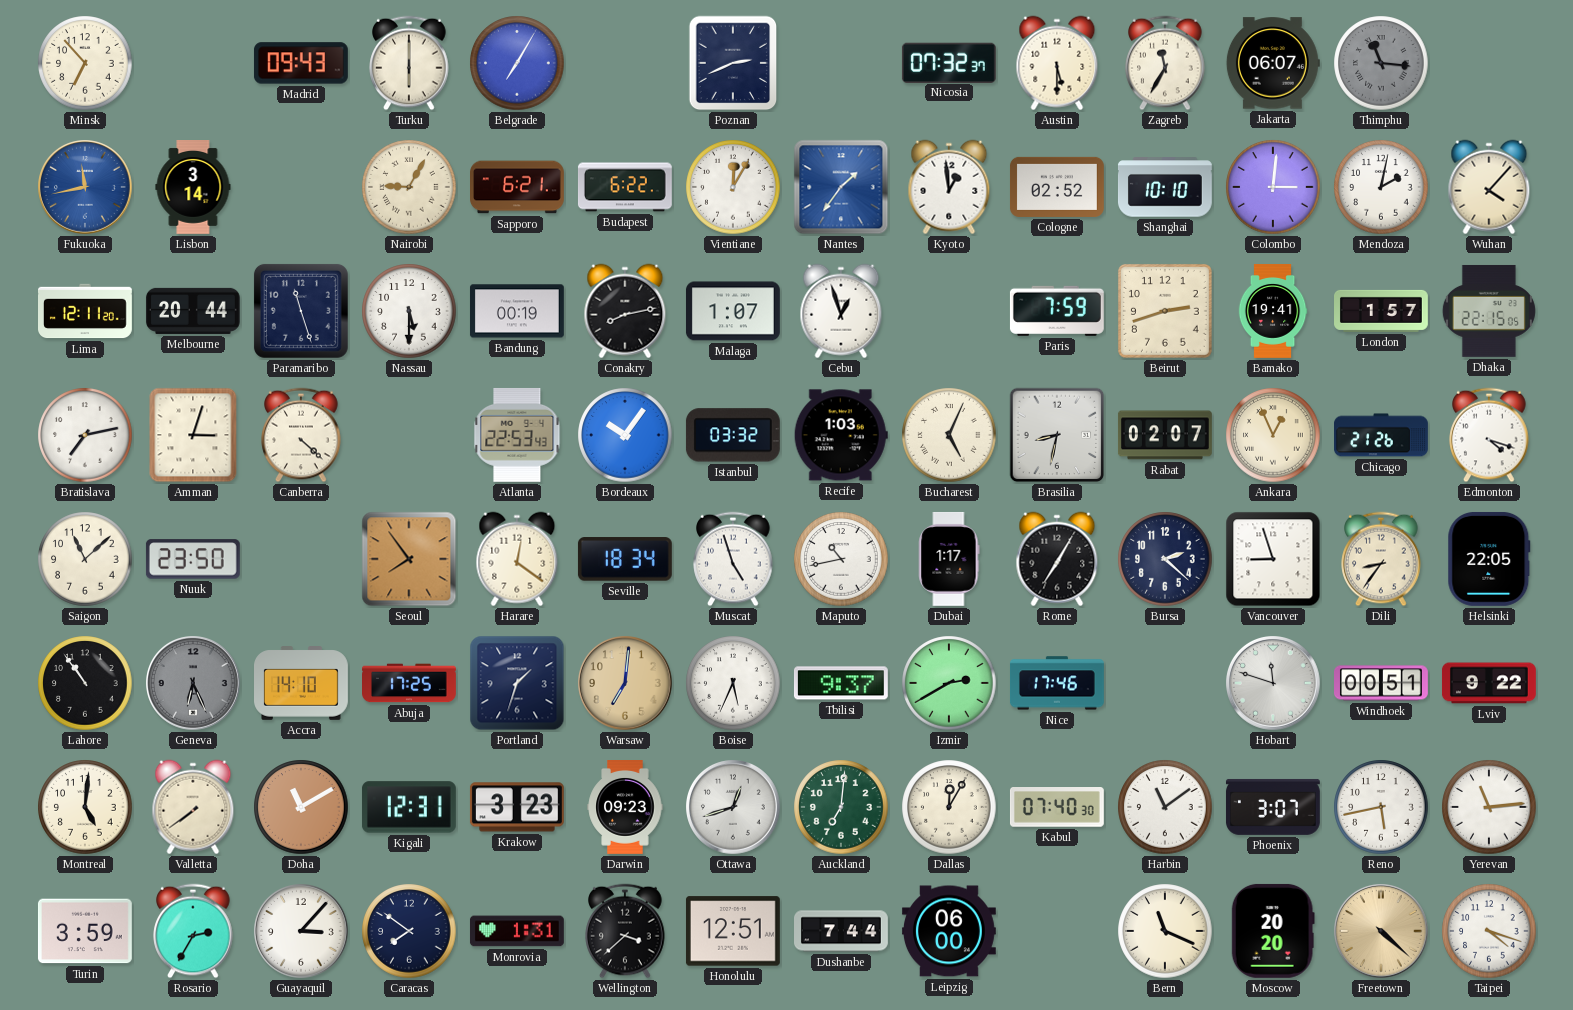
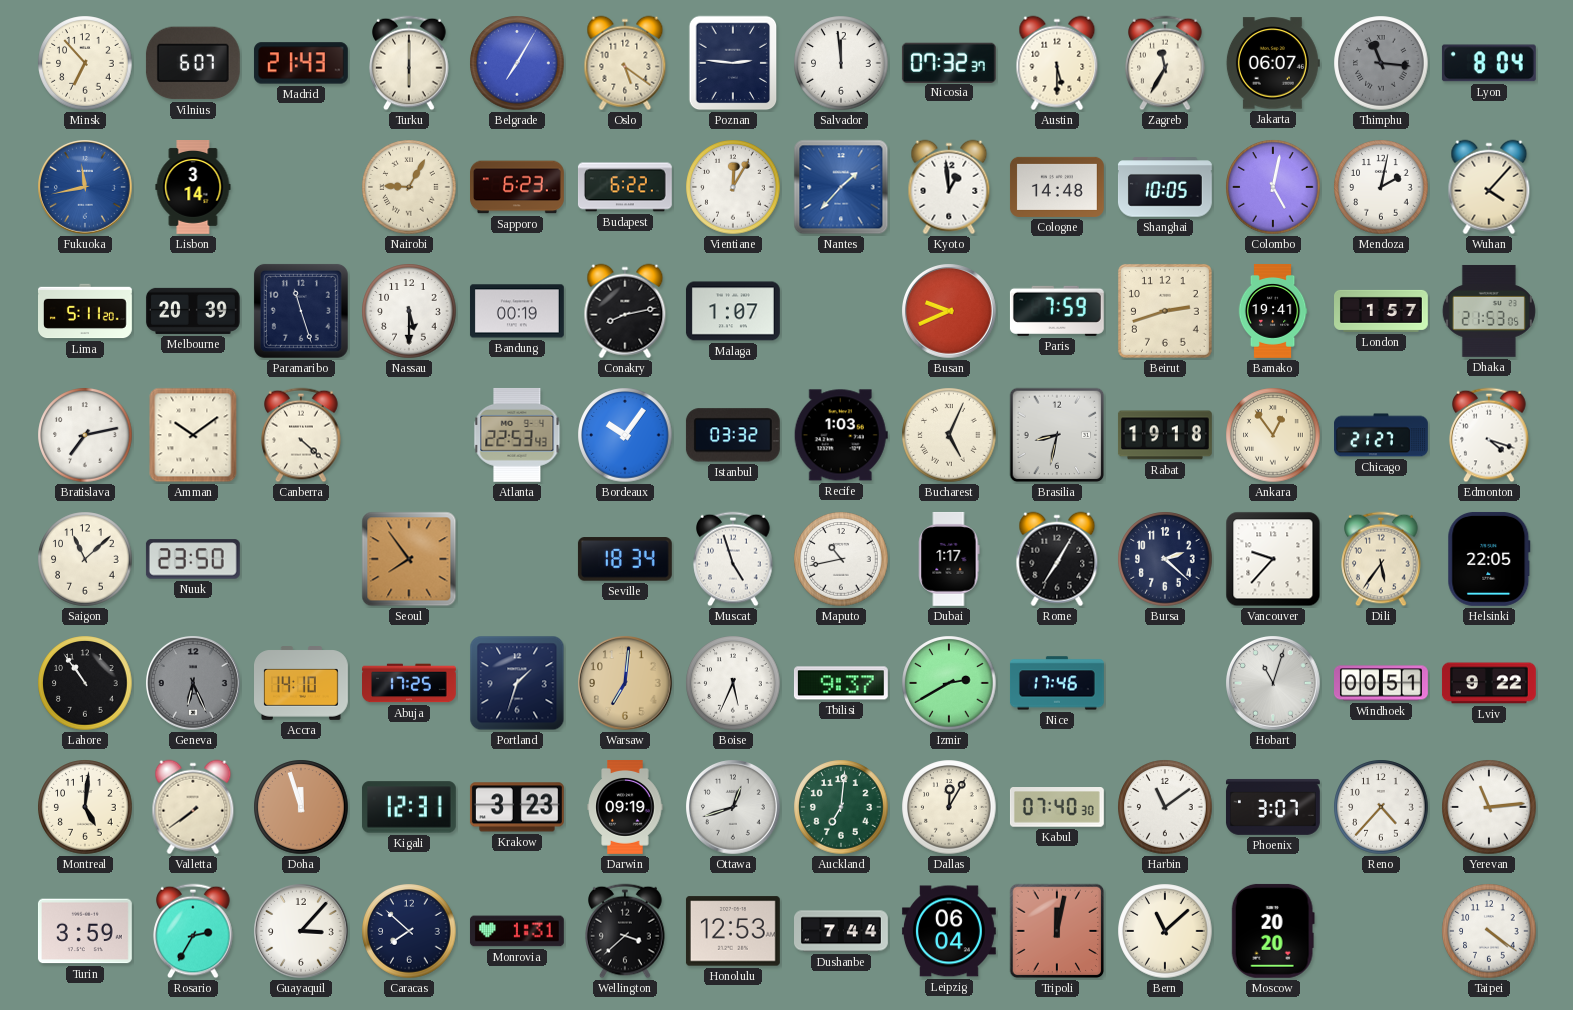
Vilnius: none -> 6:07 (193, 63)
Madrid: 09:43 -> 21:43 (301, 63)
Oslo: none -> 5:21 (625, 63)
Poznan: 2:41 -> 2:46 (733, 63)
Salvador: none -> 11:59 (841, 63)
Lyon: none -> 8:04 (1489, 63)
Sapporo: 6:21 -> 6:23 (518, 187)
Nantes: 1:36 -> 1:37 (841, 187)
Cologne: 02:52 -> 14:48 (1057, 187)
Shanghai: 10:10 -> 10:05 (1165, 187)
Colombo: 3:01 -> 5:02 (1273, 187)
Lima: 12:11 -> 5:11 (86, 311)
Melbourne: 20:44 -> 20:39 (193, 311)
Cebu: 12:57 -> none (841, 311)
Busan: none -> 9:41 (950, 312)
Dhaka: 22:15 -> 21:53 (1489, 311)
Amman: 3:03 -> 10:09 (193, 435)
Rabat: 02:07 -> 19:18 (1165, 435)
Ankara: 12:56 -> 12:54 (1273, 435)
Chicago: 21:26 -> 21:27 (1382, 435)
Harare: 12:21 -> none (517, 559)
Vancouver: 8:57 -> 9:37 (1273, 559)
Dili: 8:36 -> 5:36 (1381, 559)
Hobart: 11:48 -> 11:03 (1274, 684)
Doha: 11:10 -> 11:57 (301, 807)
Darwin: 09:23 -> 09:19 (625, 808)
Reno: 5:43 -> 4:37 (1381, 807)
Caracas: 7:51 -> 7:52 (409, 931)
Honolulu: 12:51 -> 12:53 (733, 931)
Leipzig: 06:00 -> 06:04 (949, 931)
Tripoli: none -> 12:02 (1057, 931)
Bern: 11:19 -> 11:08 (1165, 931)
Freetown: 4:22 -> none (1382, 932)
Taipei: 4:18 -> 4:21 (1489, 931)
